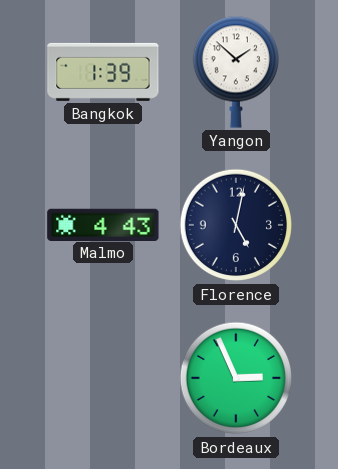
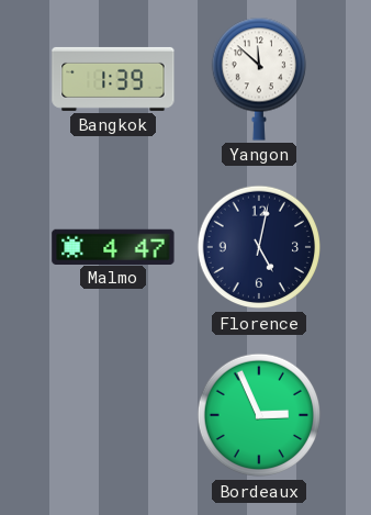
Yangon: 1:52 -> 11:52 (258, 79)
Malmo: 4:43 -> 4:47 (113, 246)
